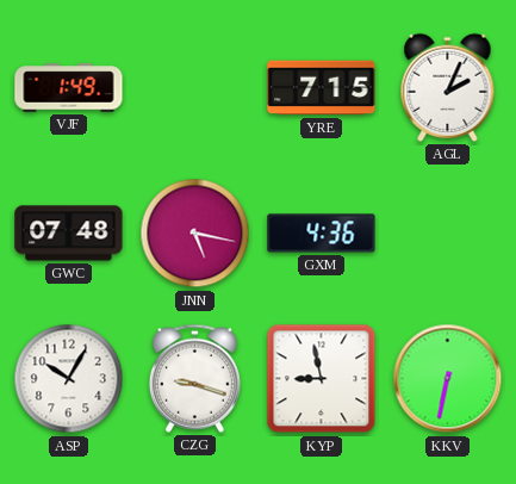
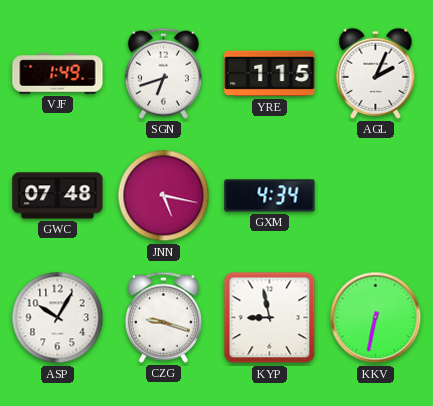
SGN: none -> 6:42 (163, 73)
YRE: 7:15 -> 1:15 (270, 74)
GXM: 4:36 -> 4:34 (270, 196)
